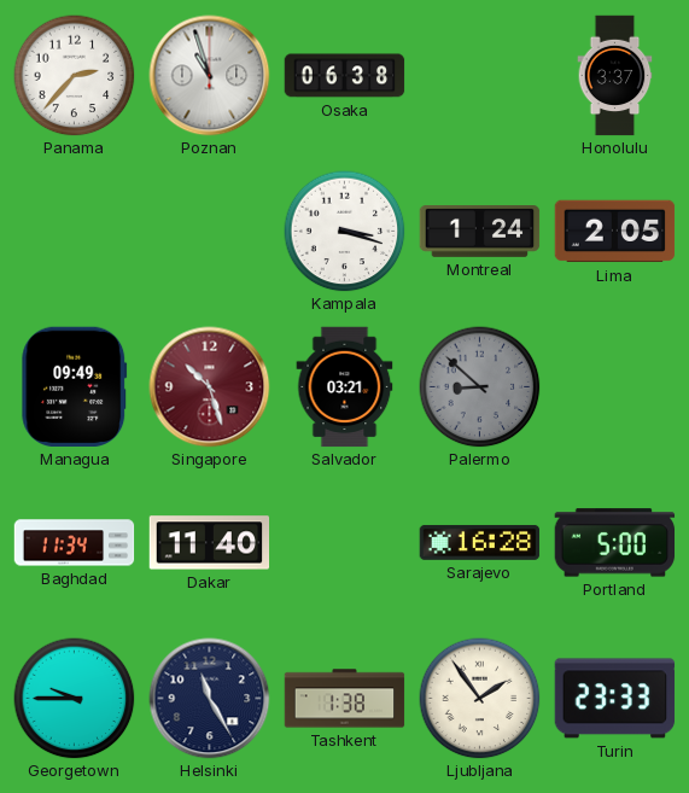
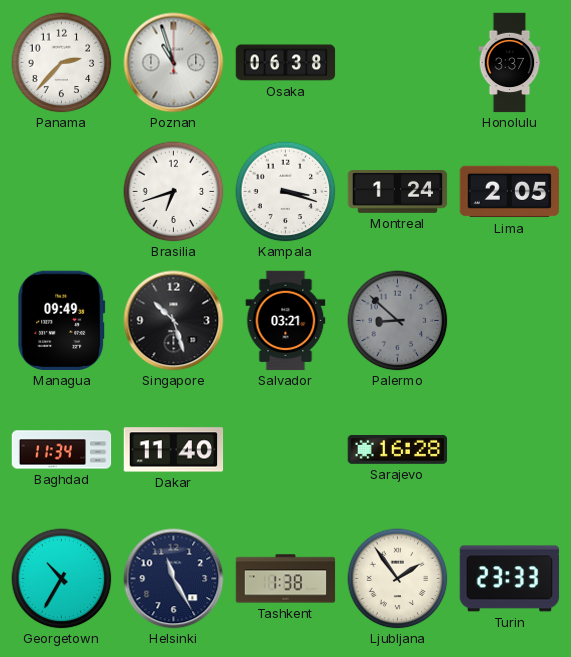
Brasilia: none -> 6:42 (174, 192)
Singapore dial: burgundy -> black (174, 321)
Portland: 5:00 -> none (615, 543)
Georgetown: 9:45 -> 10:35 (62, 579)
